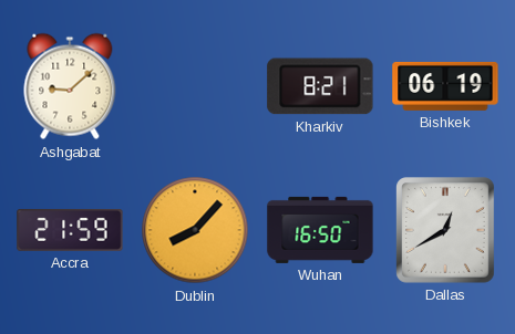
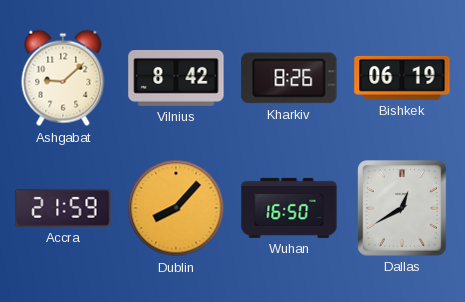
Vilnius: none -> 8:42 (176, 79)
Kharkiv: 8:21 -> 8:26 (289, 78)
